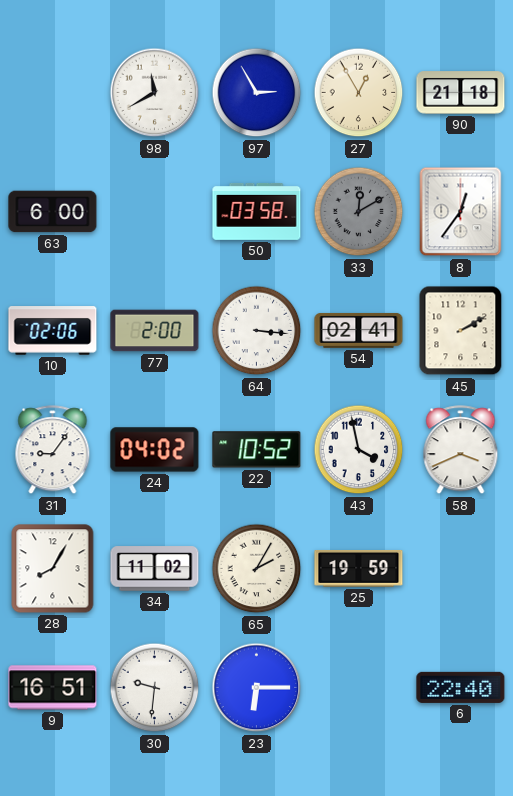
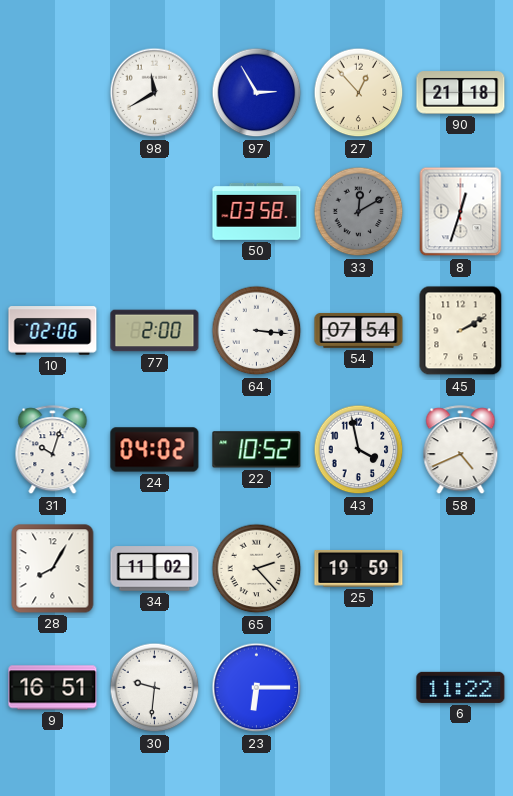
27: 12:55 -> 12:53 (359, 93)
63: 6:00 -> none (53, 212)
8: 12:36 -> 12:33 (461, 212)
54: 02:41 -> 07:54 (359, 331)
31: 9:06 -> 10:03 (53, 450)
58: 3:41 -> 4:41 (461, 450)
65: 2:05 -> 2:23 (257, 569)
6: 22:40 -> 11:22 (461, 687)
